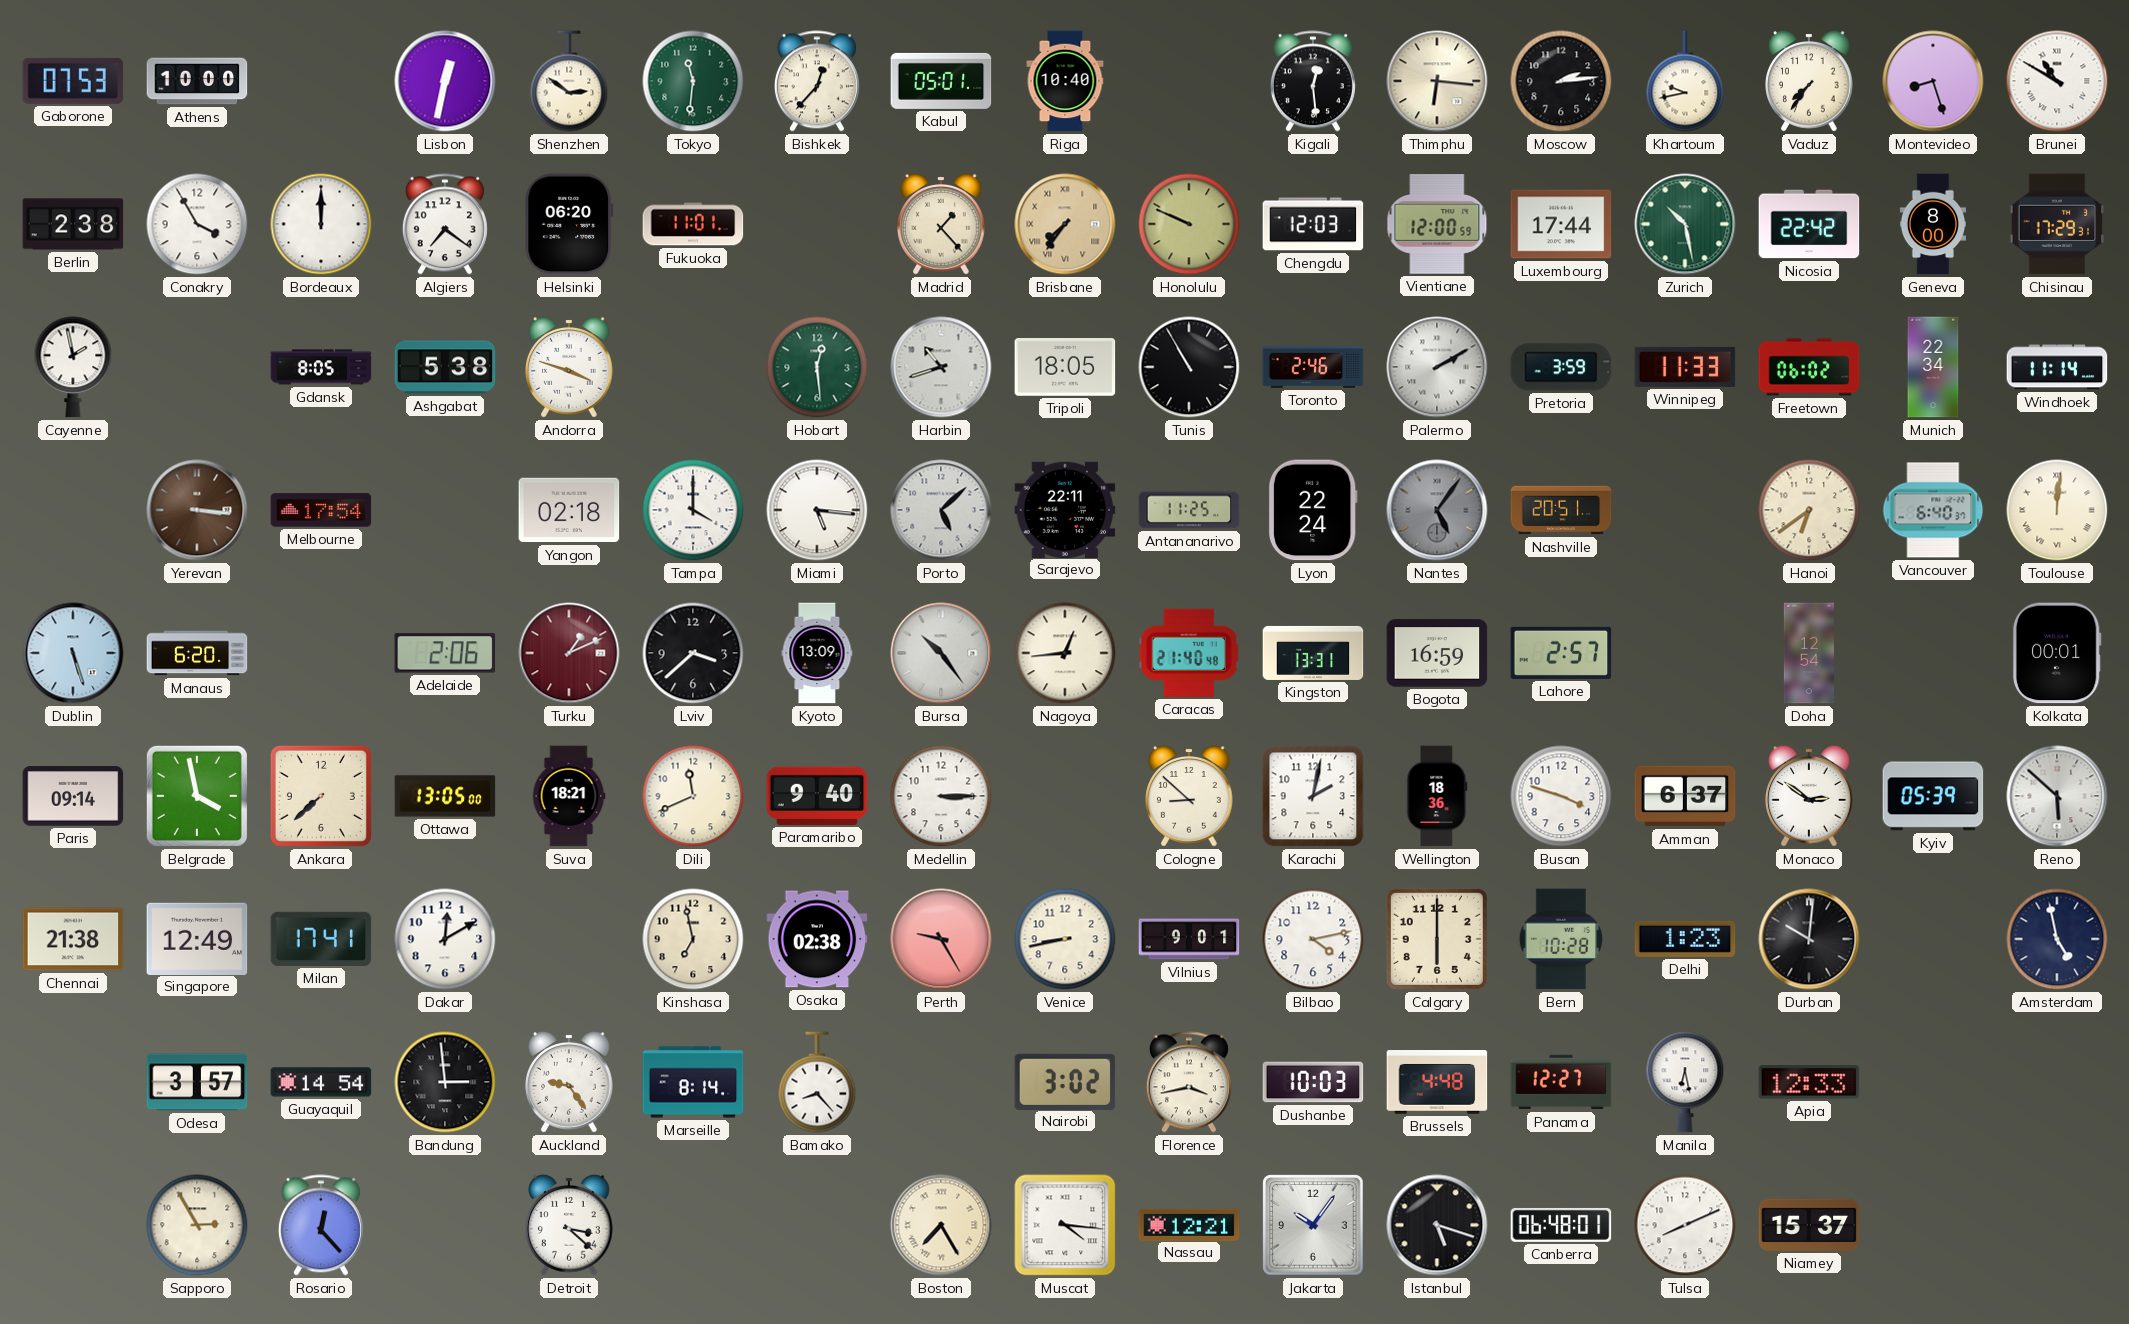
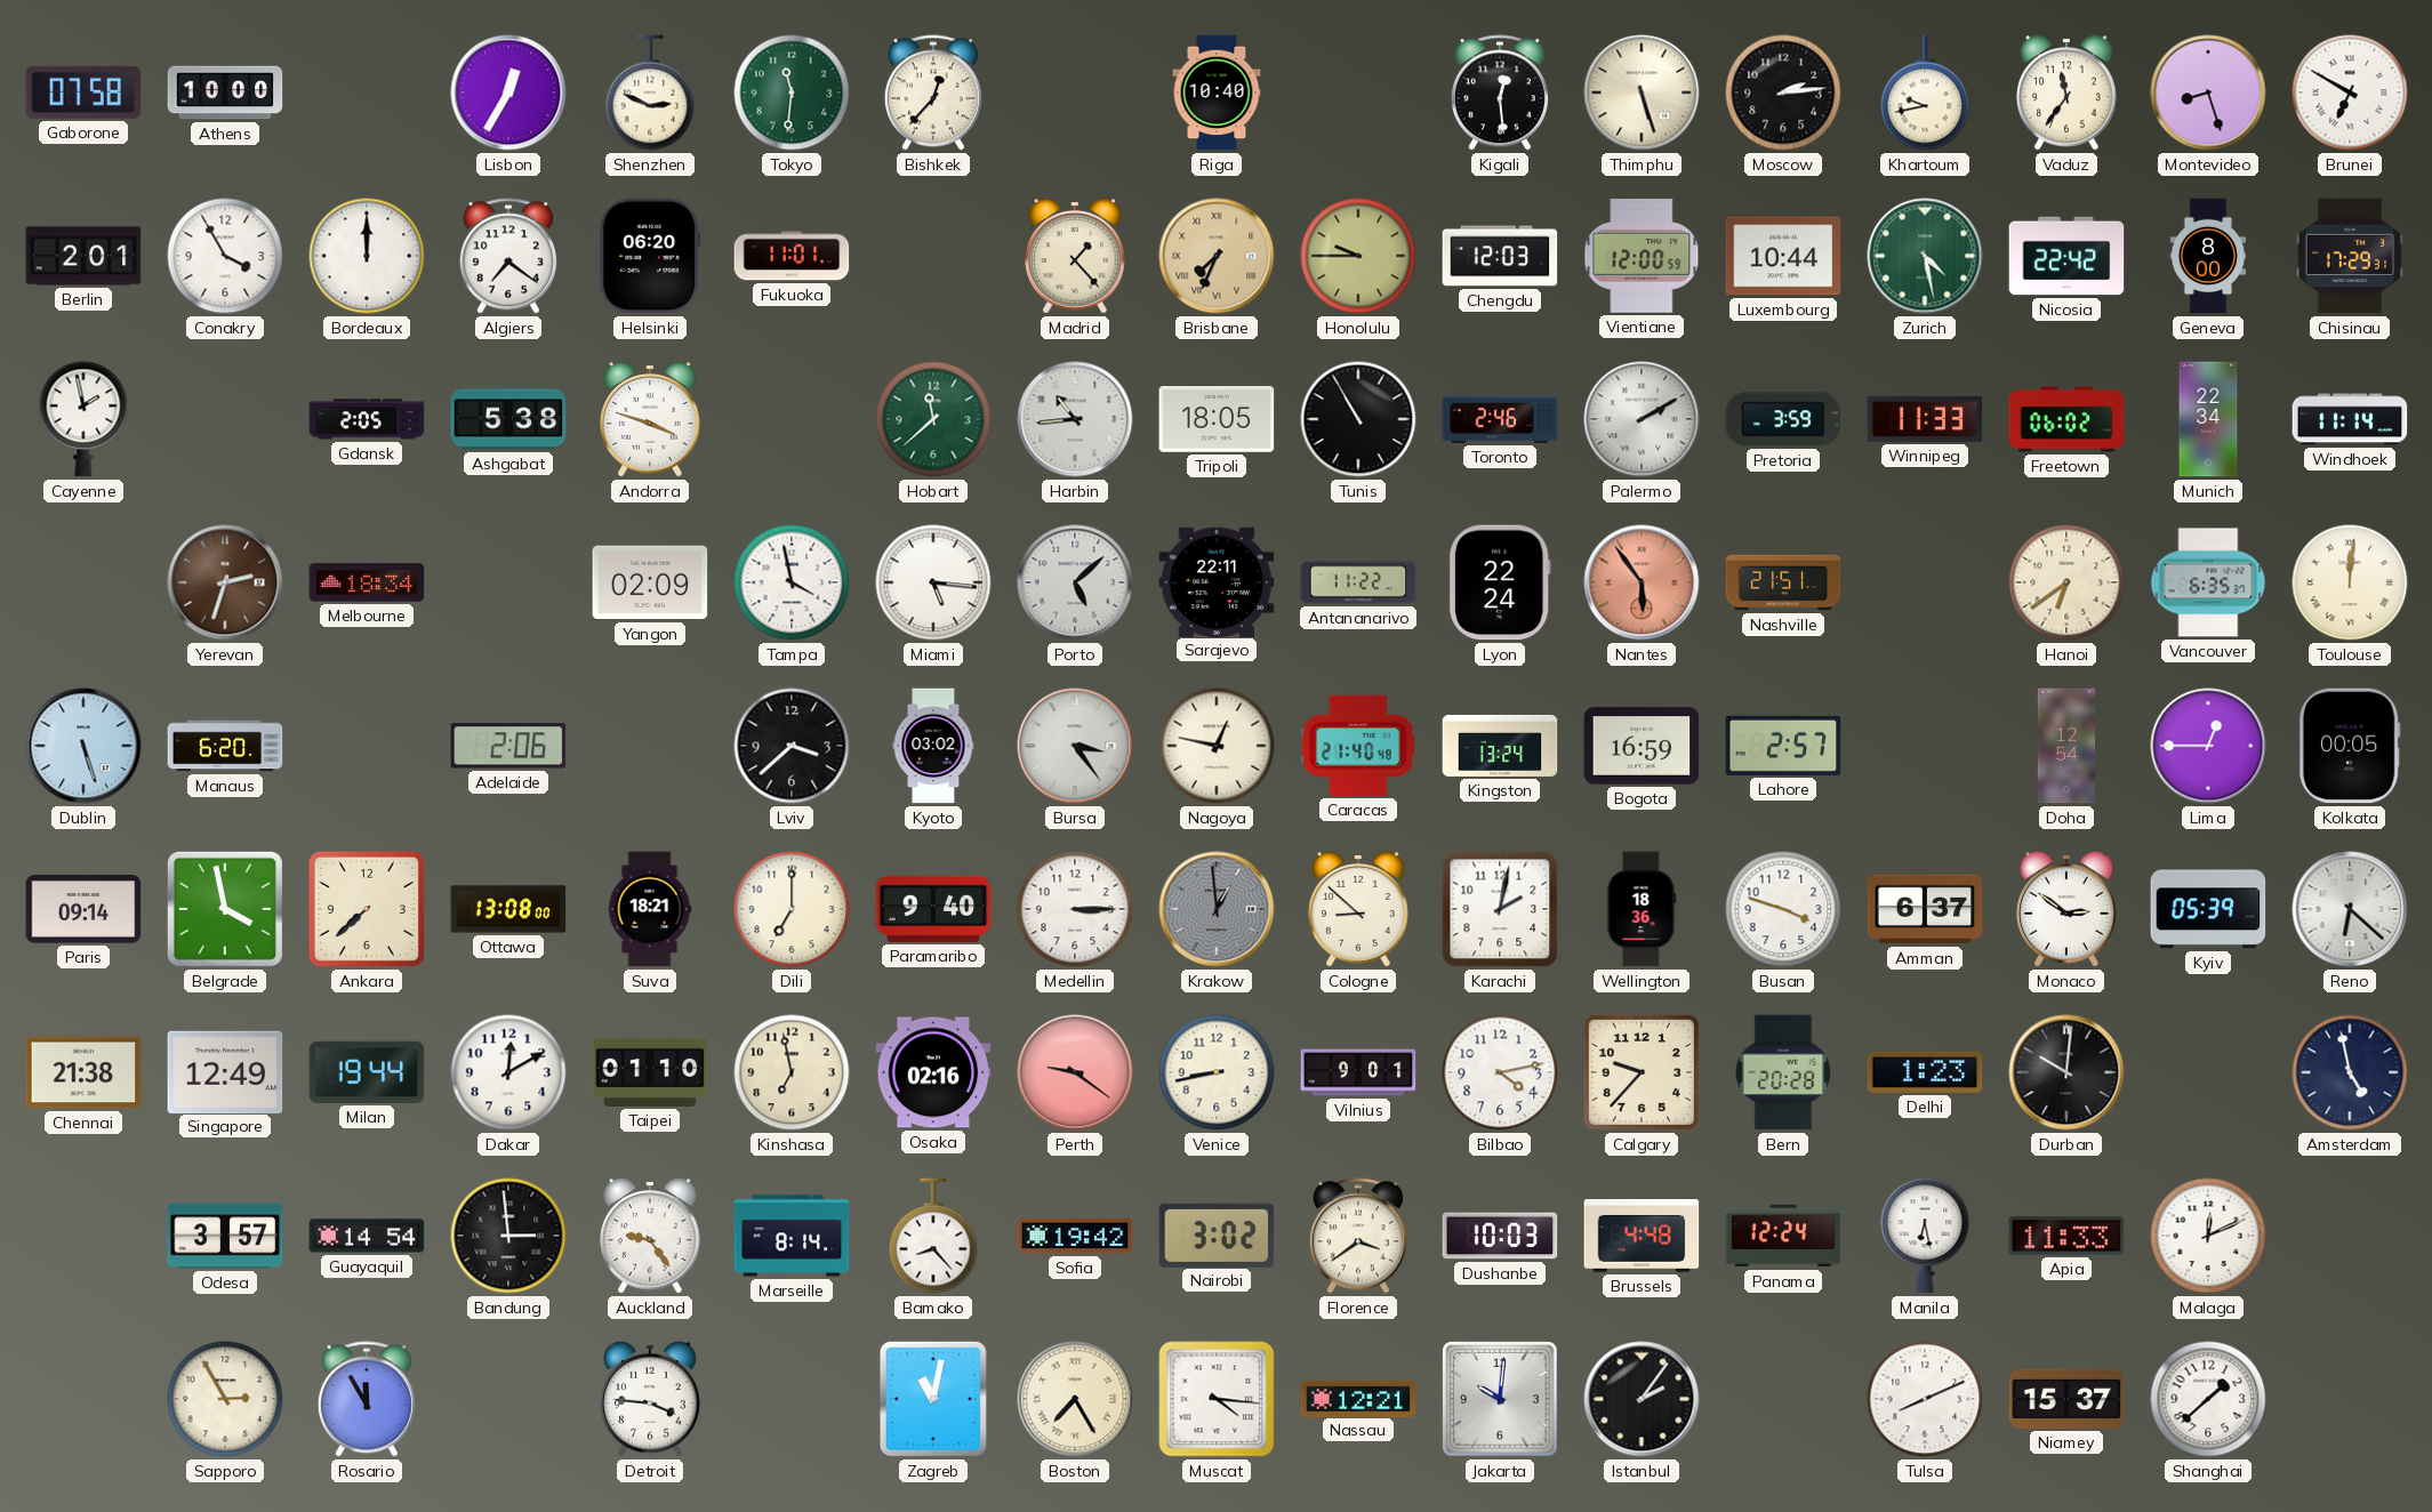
Gaborone: 07:53 -> 07:58 (83, 93)
Lisbon: 12:32 -> 12:35 (508, 93)
Shenzhen: 2:51 -> 2:49 (650, 93)
Kabul: 05:01 -> none (941, 81)
Thimphu: 6:16 -> 5:27 (1642, 93)
Vaduz: 7:36 -> 11:36 (2066, 93)
Brunei: 10:50 -> 6:50 (2350, 93)
Berlin: 2:38 -> 2:01 (83, 256)
Brisbane: 7:36 -> 7:34 (1217, 256)
Honolulu: 9:49 -> 9:45 (1358, 256)
Luxembourg: 17:44 -> 10:44 (1783, 256)
Zurich: 10:28 -> 4:28 (1925, 256)
Gdansk: 8:05 -> 2:05 (367, 419)
Hobart: 12:29 -> 11:38 (933, 419)
Harbin: 10:42 -> 10:44 (1075, 419)
Yerevan: 3:16 -> 2:33 (225, 582)
Melbourne: 17:54 -> 18:34 (367, 582)
Yangon: 02:18 -> 02:09 (650, 582)
Tampa: 4:00 -> 3:58 (792, 582)
Antananarivo: 11:25 -> 11:22 (1358, 582)
Nantes: 5:06 -> 5:54 (1642, 582)
Nantes dial: grey -> salmon (1642, 582)
Nashville: 20:51 -> 21:51 (1783, 582)
Vancouver: 6:40 -> 6:35 (2208, 582)
Turku: 1:11 -> none (569, 653)
Kyoto: 13:09 -> 03:02 (933, 746)
Bursa: 10:24 -> 3:24 (1075, 746)
Nagoya: 12:44 -> 12:47 (1217, 746)
Kingston: 13:31 -> 13:24 (1500, 746)
Lima: none -> 12:45 (2208, 746)
Kolkata: 00:01 -> 00:05 (2350, 746)
Ottawa: 13:05 -> 13:08 (508, 909)
Dili: 11:41 -> 7:00 (792, 909)
Krakow: none -> 12:59 (1217, 909)
Reno: 5:52 -> 6:22 (2350, 909)
Milan: 17:41 -> 19:44 (367, 1072)
Taipei: none -> 01:10 (650, 1072)
Osaka: 02:38 -> 02:16 (933, 1072)
Perth: 9:25 -> 9:21 (1075, 1072)
Calgary: 6:00 -> 9:37 (1642, 1072)
Bern: 10:28 -> 20:28 (1782, 1072)
Sofia: none -> 19:42 (1075, 1236)
Florence: 3:43 -> 3:39 (1358, 1236)
Panama: 12:27 -> 12:24 (1783, 1236)
Apia: 12:33 -> 11:33 (2066, 1236)
Malaga: none -> 12:11 (2208, 1236)
Rosario: 12:23 -> 11:55 (367, 1399)
Detroit: 3:22 -> 3:46 (650, 1399)
Zagreb: none -> 11:02 (933, 1399)
Jakarta: 10:06 -> 10:01 (1500, 1399)
Istanbul: 5:18 -> 2:06 (1642, 1399)
Canberra: 06:48 -> none (1561, 1225)
Shanghai: none -> 1:38 (2208, 1399)
